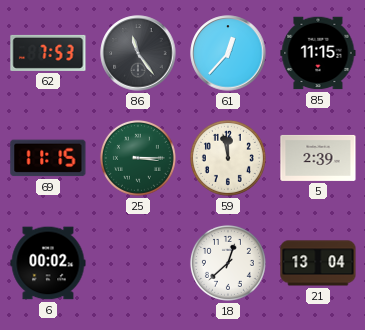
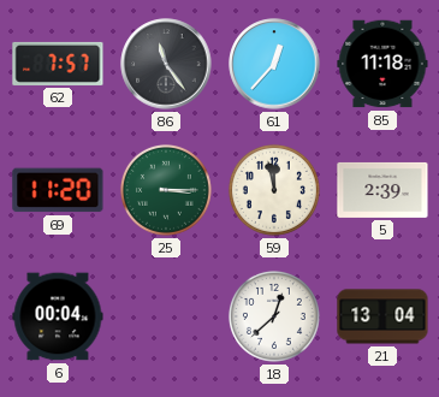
62: 7:53 -> 7:57 (58, 64)
85: 11:15 -> 11:18 (382, 64)
69: 11:15 -> 11:20 (58, 190)
6: 00:02 -> 00:04 (58, 316)
